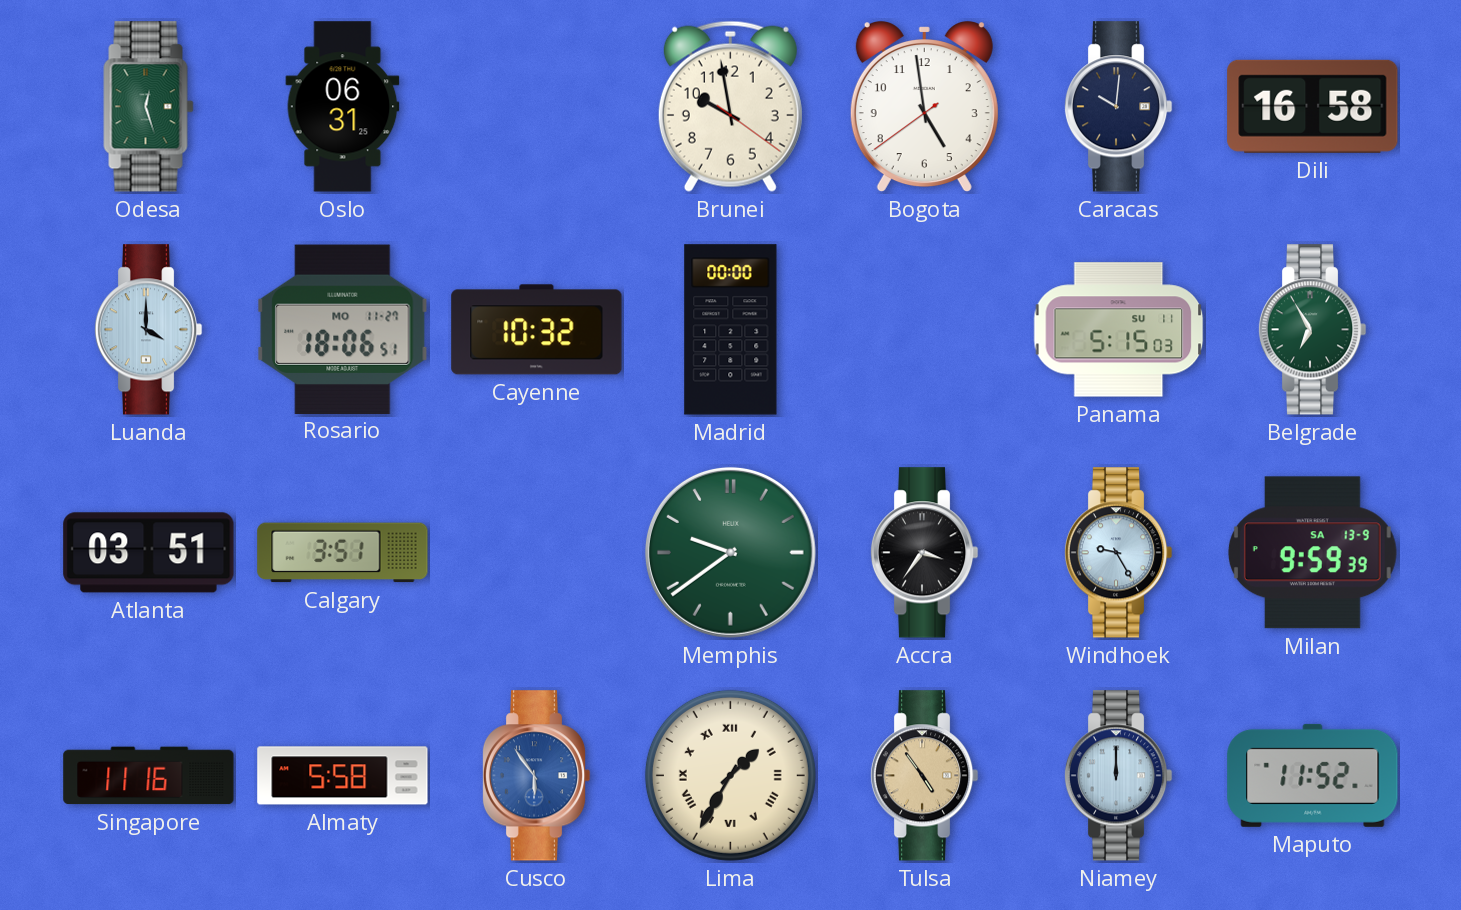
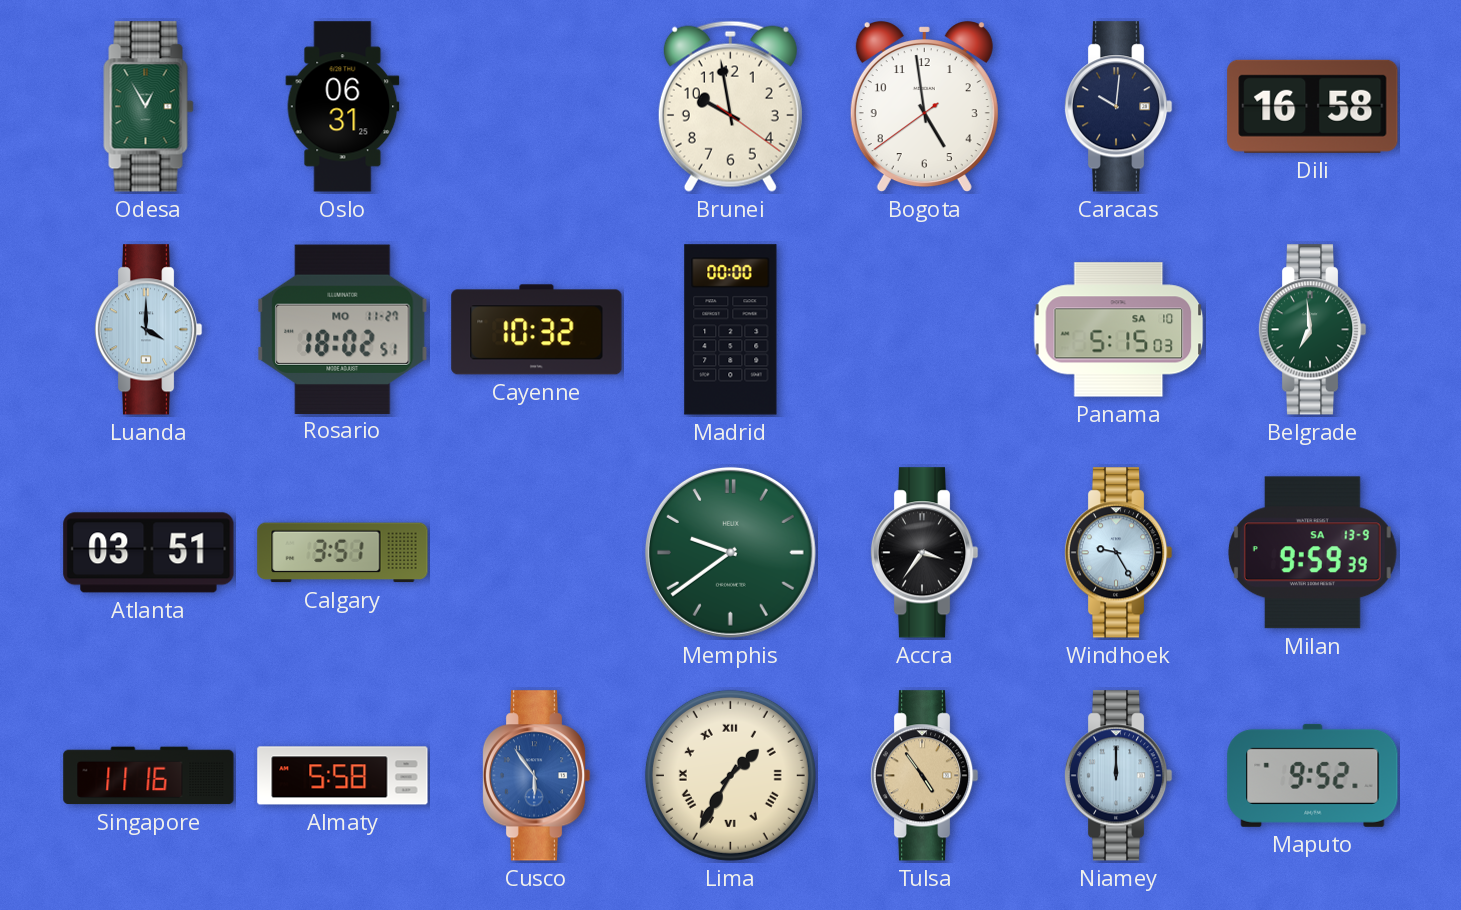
Odesa: 12:27 -> 12:55 (149, 107)
Rosario: 18:06 -> 18:02 (343, 329)
Panama date: SU 11 -> SA 10 (1119, 330)
Belgrade: 6:55 -> 6:59 (1312, 330)
Maputo: 11:52 -> 9:52 (1313, 775)
